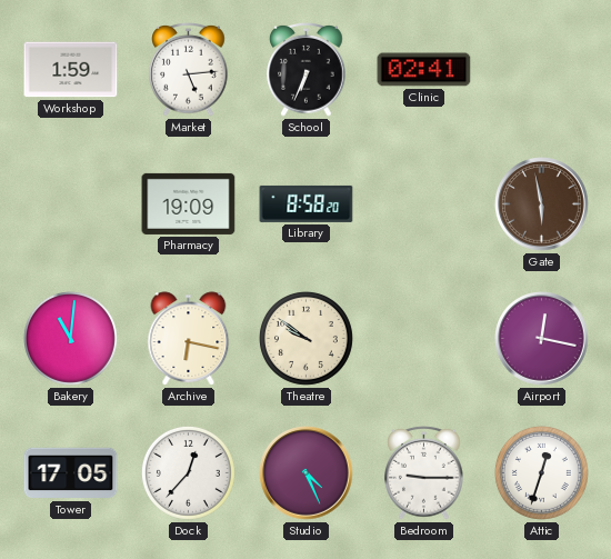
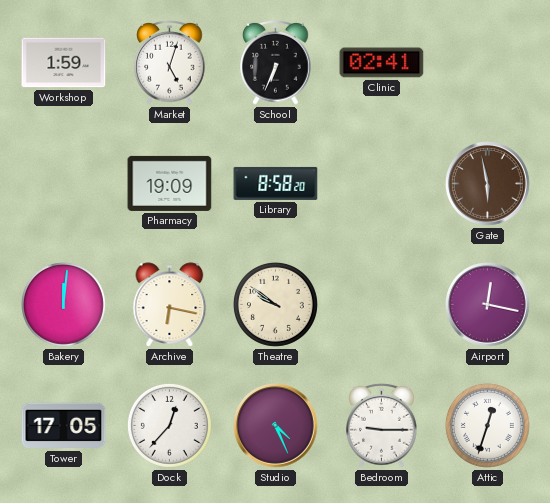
Market: 5:14 -> 5:03 (170, 62)
Bakery: 11:01 -> 12:01 (63, 304)
